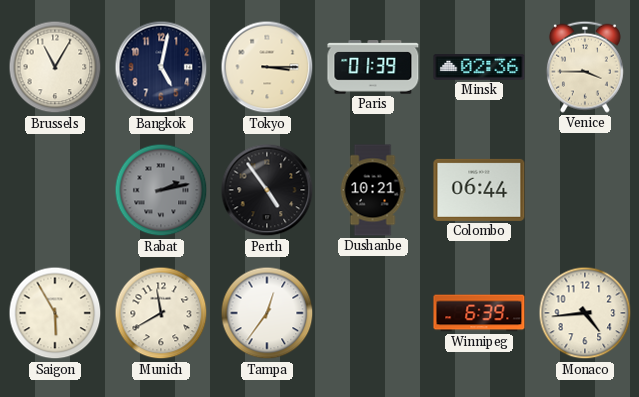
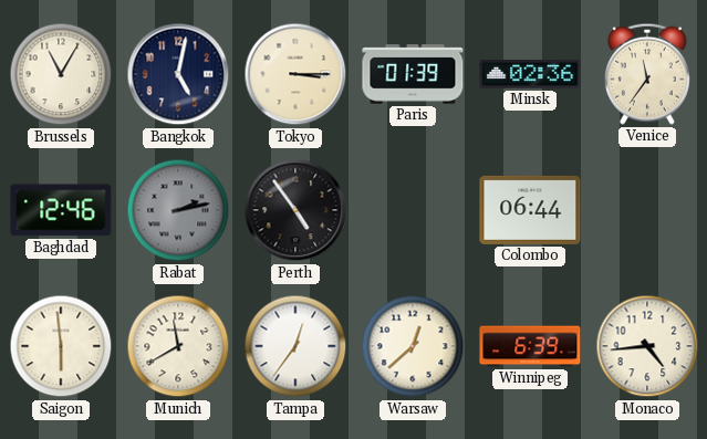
Venice: 3:45 -> 11:36 (647, 74)
Baghdad: none -> 12:46 (61, 210)
Dushanbe: 10:21 -> none (373, 190)
Saigon: 5:55 -> 5:59 (61, 346)
Warsaw: none -> 12:38 (413, 346)
